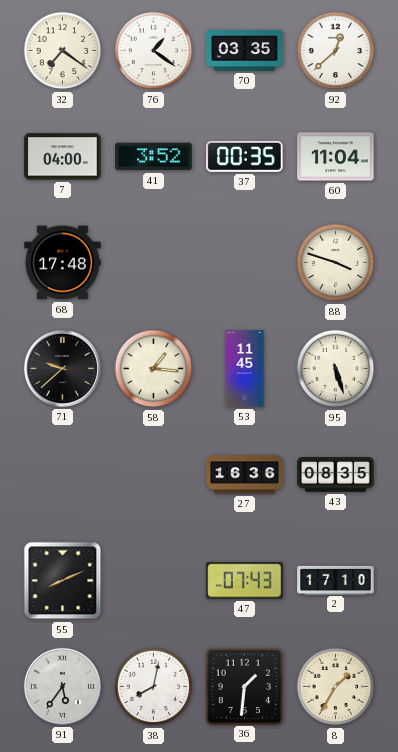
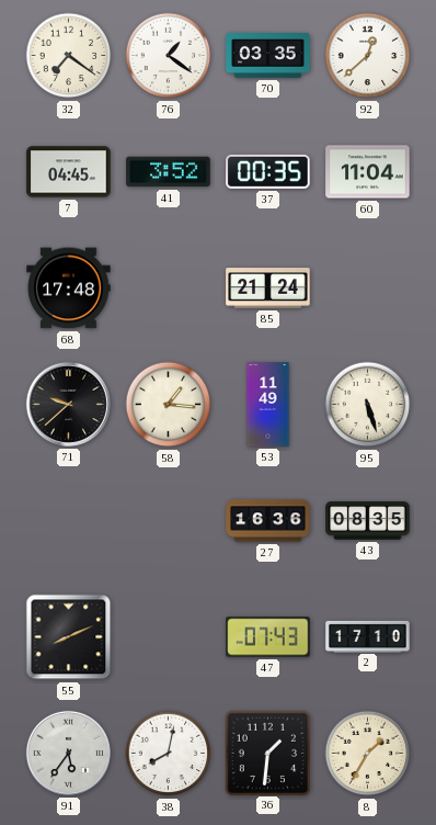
7: 04:00 -> 04:45 (69, 172)
85: none -> 21:24 (268, 289)
88: 3:48 -> none (336, 263)
53: 11:45 -> 11:49 (268, 405)
